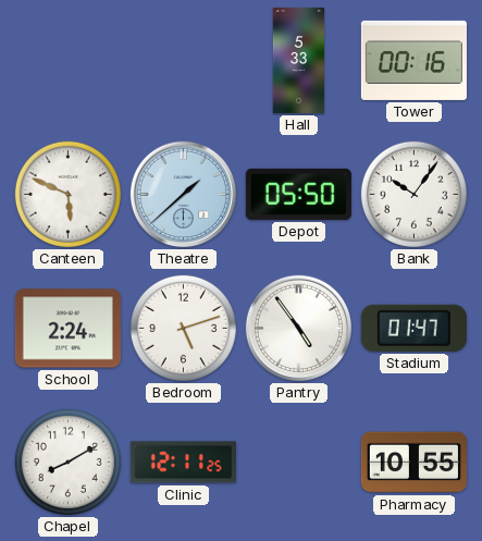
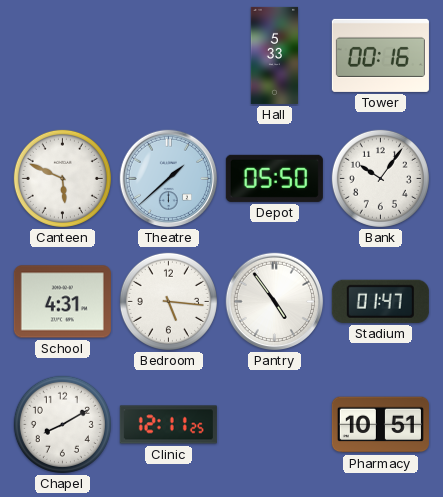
School: 2:24 -> 4:31 (62, 302)
Bedroom: 5:12 -> 5:16 (168, 301)
Pharmacy: 10:55 -> 10:51 (380, 425)
